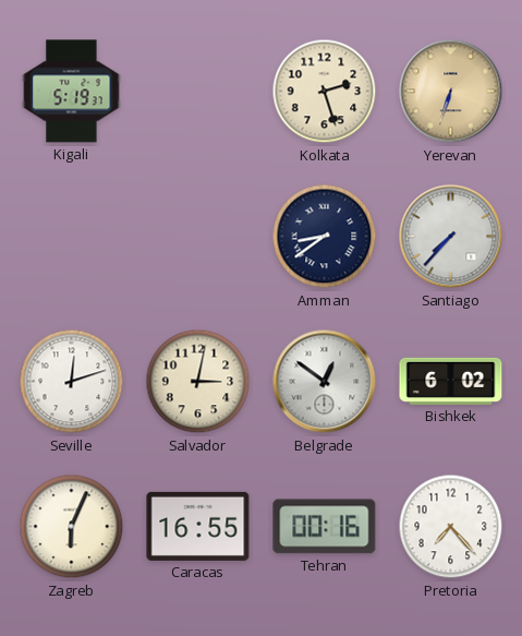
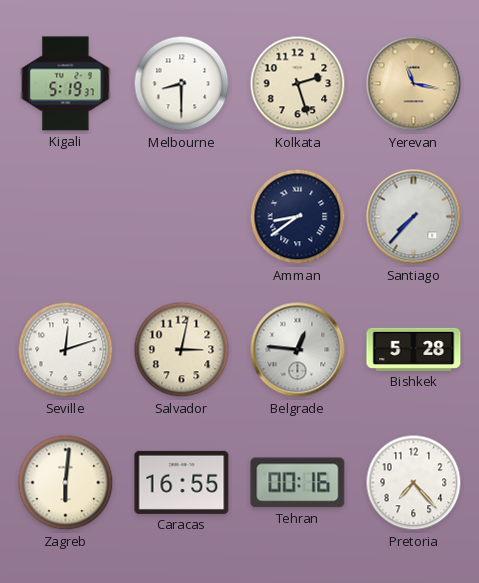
Melbourne: none -> 8:30 (182, 84)
Yerevan: 6:33 -> 11:17 (414, 84)
Belgrade: 12:51 -> 12:46 (298, 350)
Bishkek: 6:02 -> 5:28 (414, 349)
Zagreb: 6:04 -> 6:01 (66, 483)
